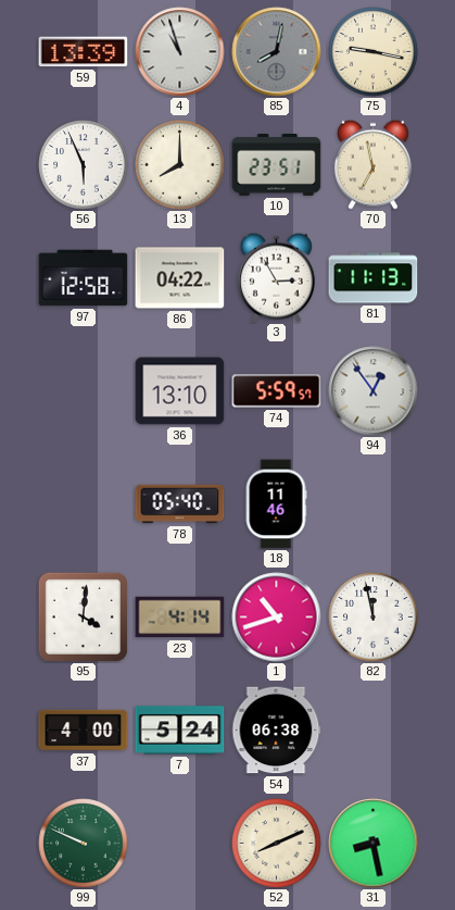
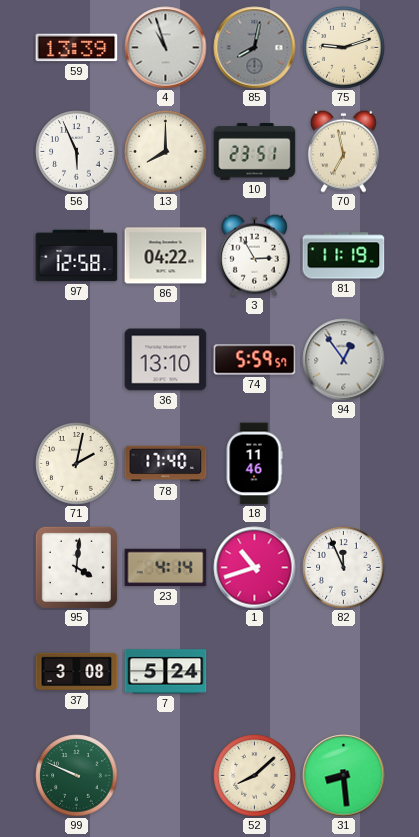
75: 9:17 -> 9:12 (344, 48)
81: 11:13 -> 11:19 (344, 256)
71: none -> 2:02 (77, 464)
78: 05:40 -> 17:40 (166, 464)
82: 11:58 -> 11:56 (344, 568)
37: 4:00 -> 3:08 (77, 672)
54: 06:38 -> none (277, 731)
52: 8:11 -> 8:08 (255, 776)
31: 8:28 -> 8:29 (344, 776)
